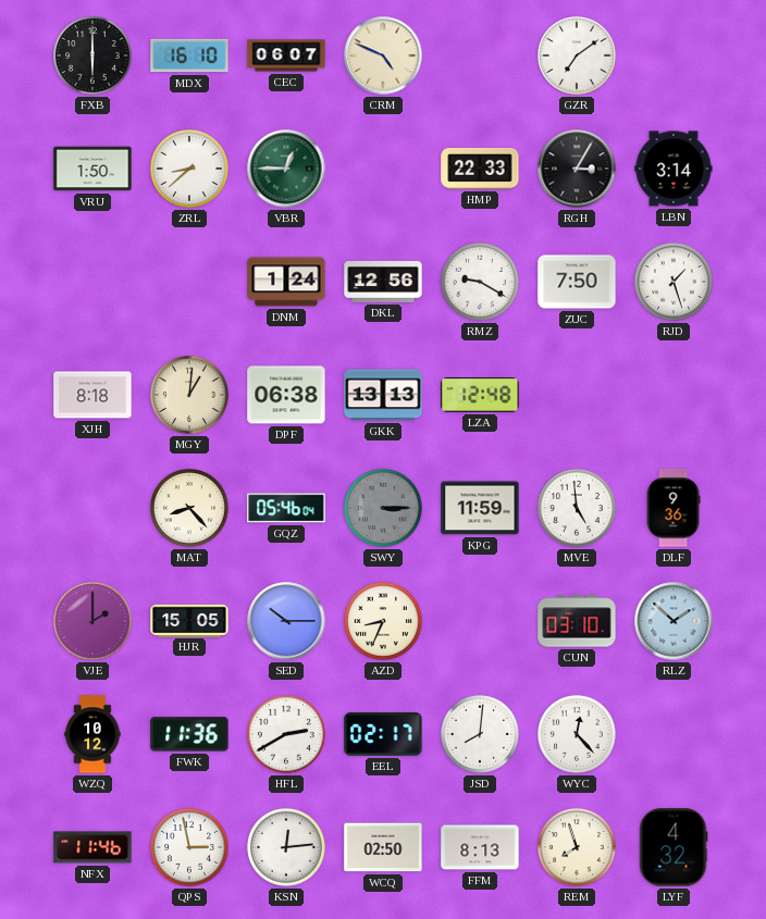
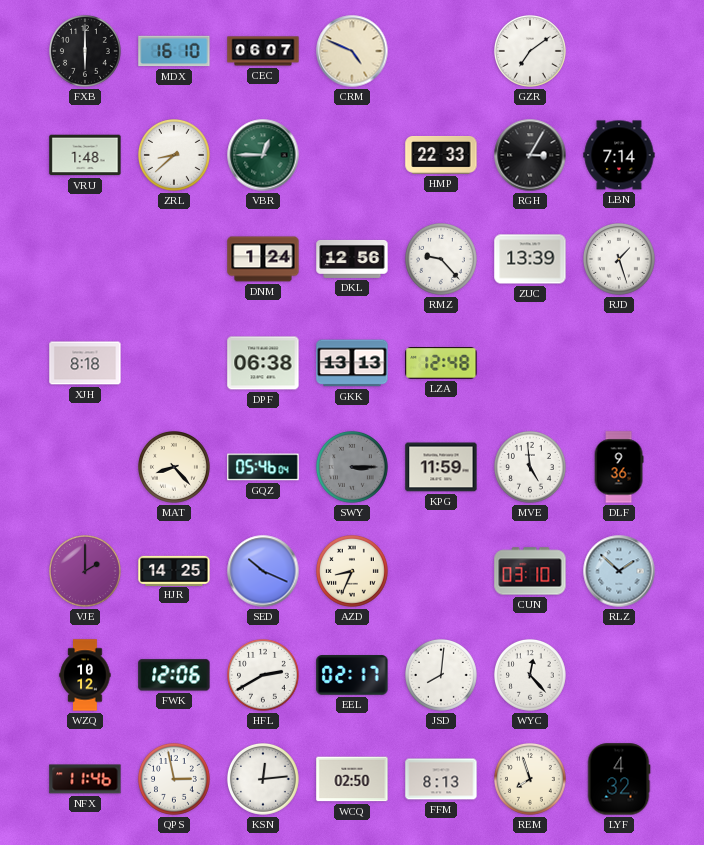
VRU: 1:50 -> 1:48 (85, 155)
LBN: 3:14 -> 7:14 (619, 155)
RMZ: 9:20 -> 9:23 (442, 260)
ZUC: 7:50 -> 13:39 (530, 259)
MGY: 1:01 -> none (190, 396)
HJR: 15:05 -> 14:25 (174, 570)
SED: 10:15 -> 10:19 (263, 571)
FWK: 11:36 -> 12:06 (174, 675)
